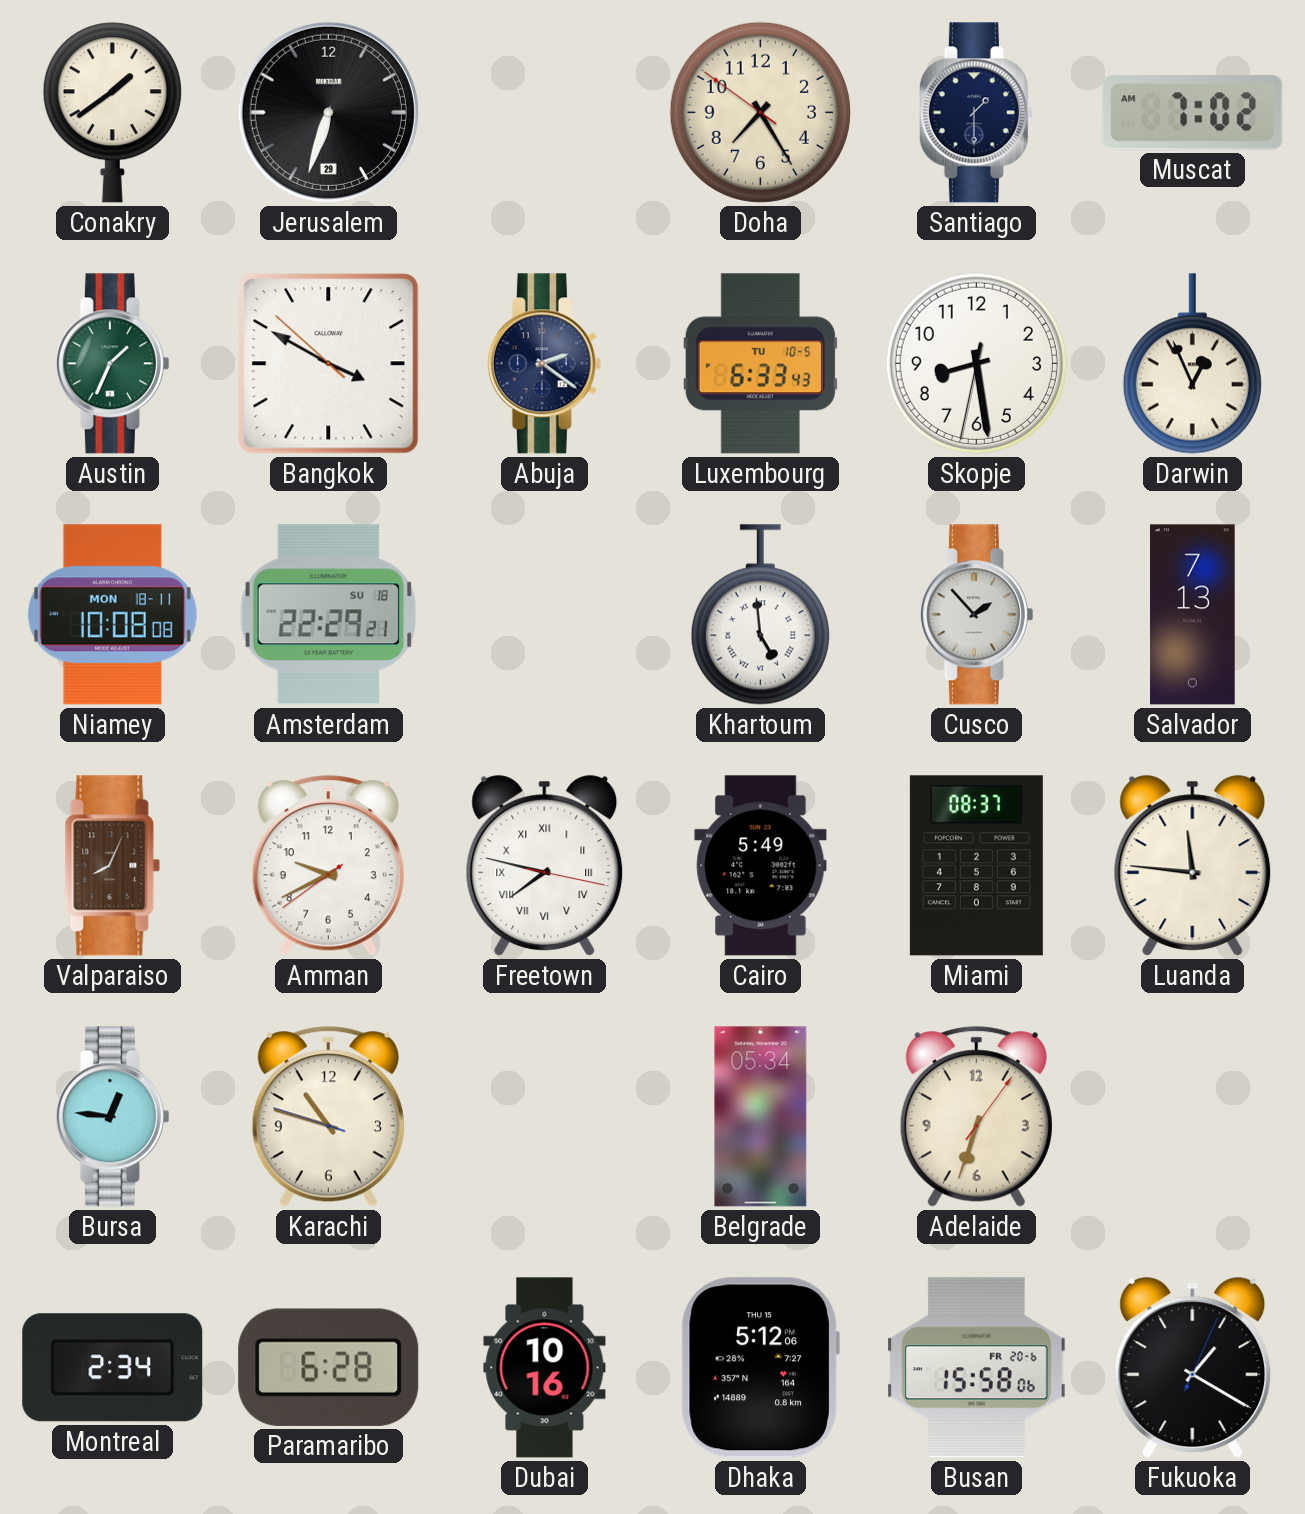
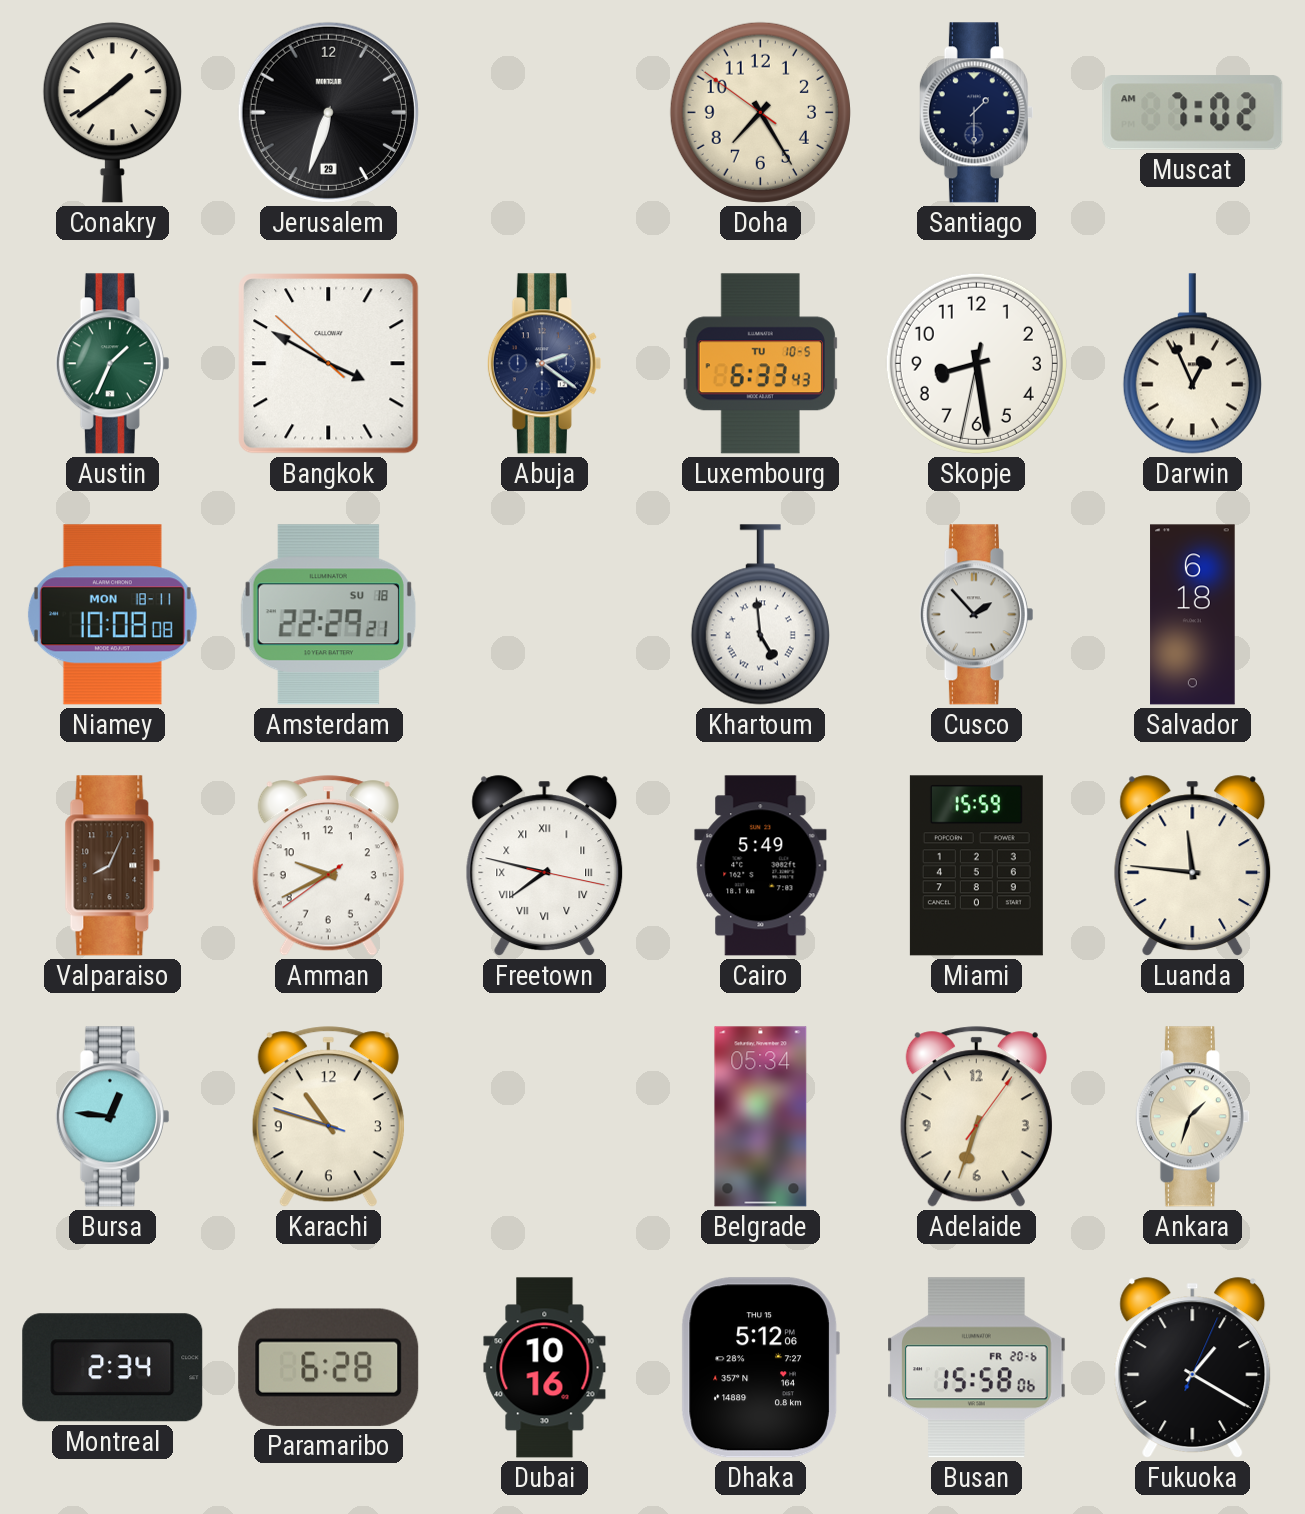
Salvador: 7:13 -> 6:18 (1193, 615)
Miami: 08:37 -> 15:59 (976, 866)
Ankara: none -> 1:33 (1192, 1117)
